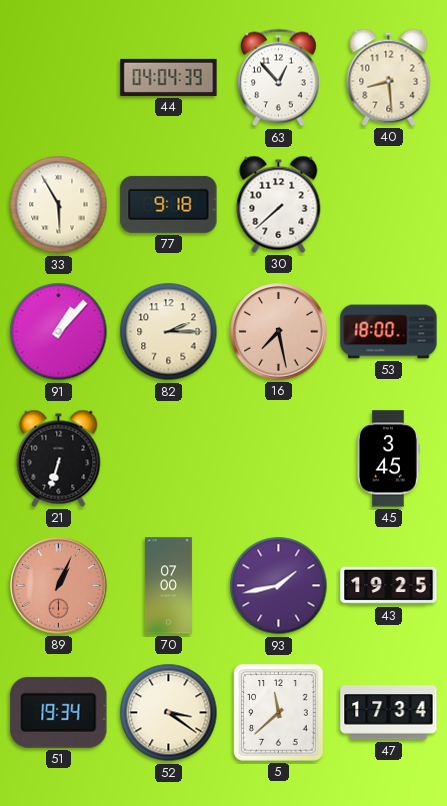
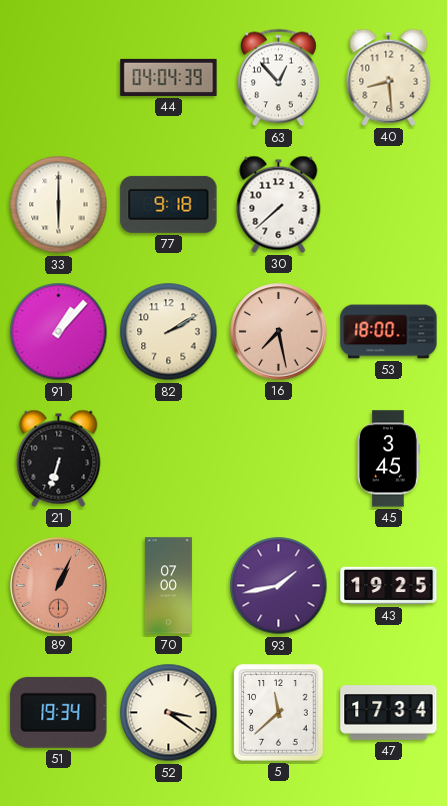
33: 5:55 -> 6:00 (59, 205)
82: 2:15 -> 2:10 (169, 332)
